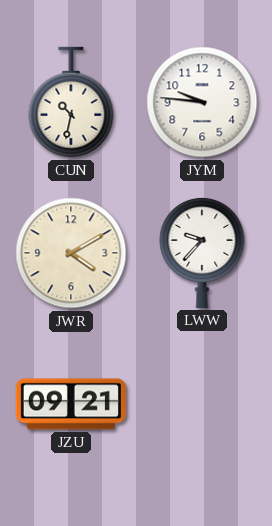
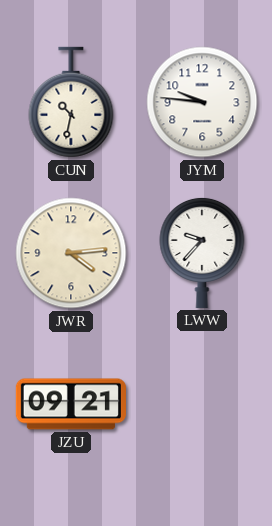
JWR: 4:10 -> 4:14 (71, 253)
